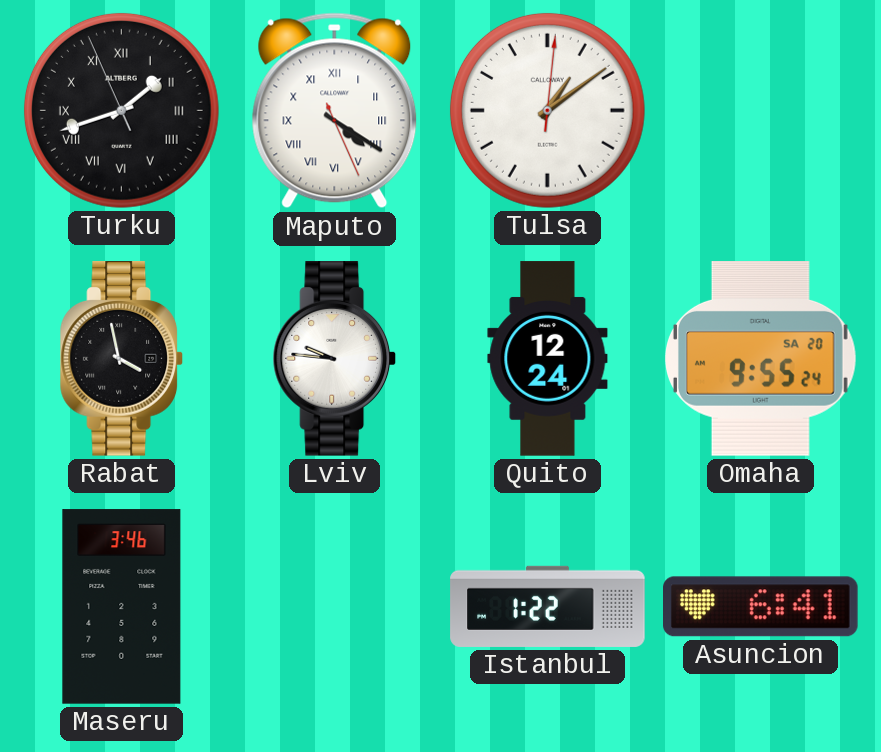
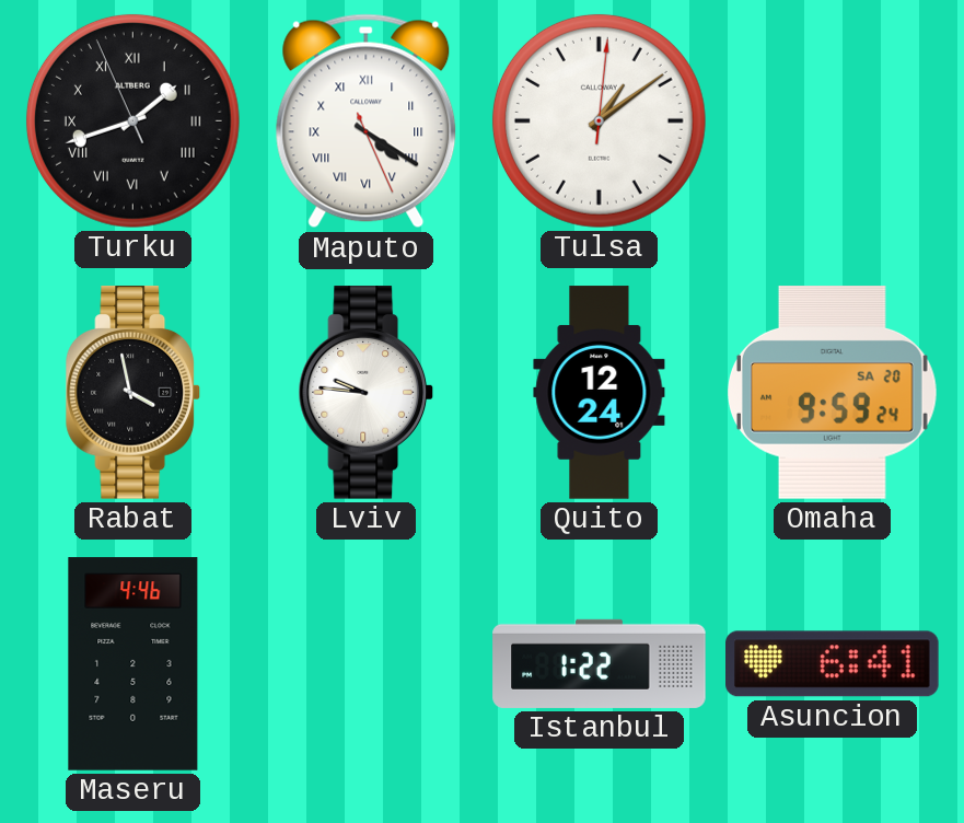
Omaha: 9:55 -> 9:59 (833, 393)
Maseru: 3:46 -> 4:46 (133, 664)
